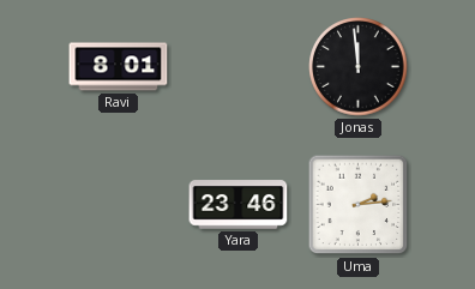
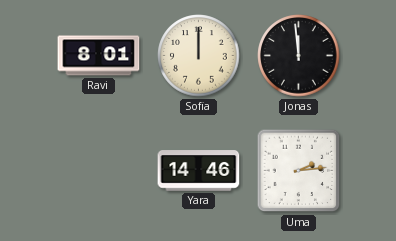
Sofia: none -> 12:00 (199, 56)
Yara: 23:46 -> 14:46 (199, 171)
